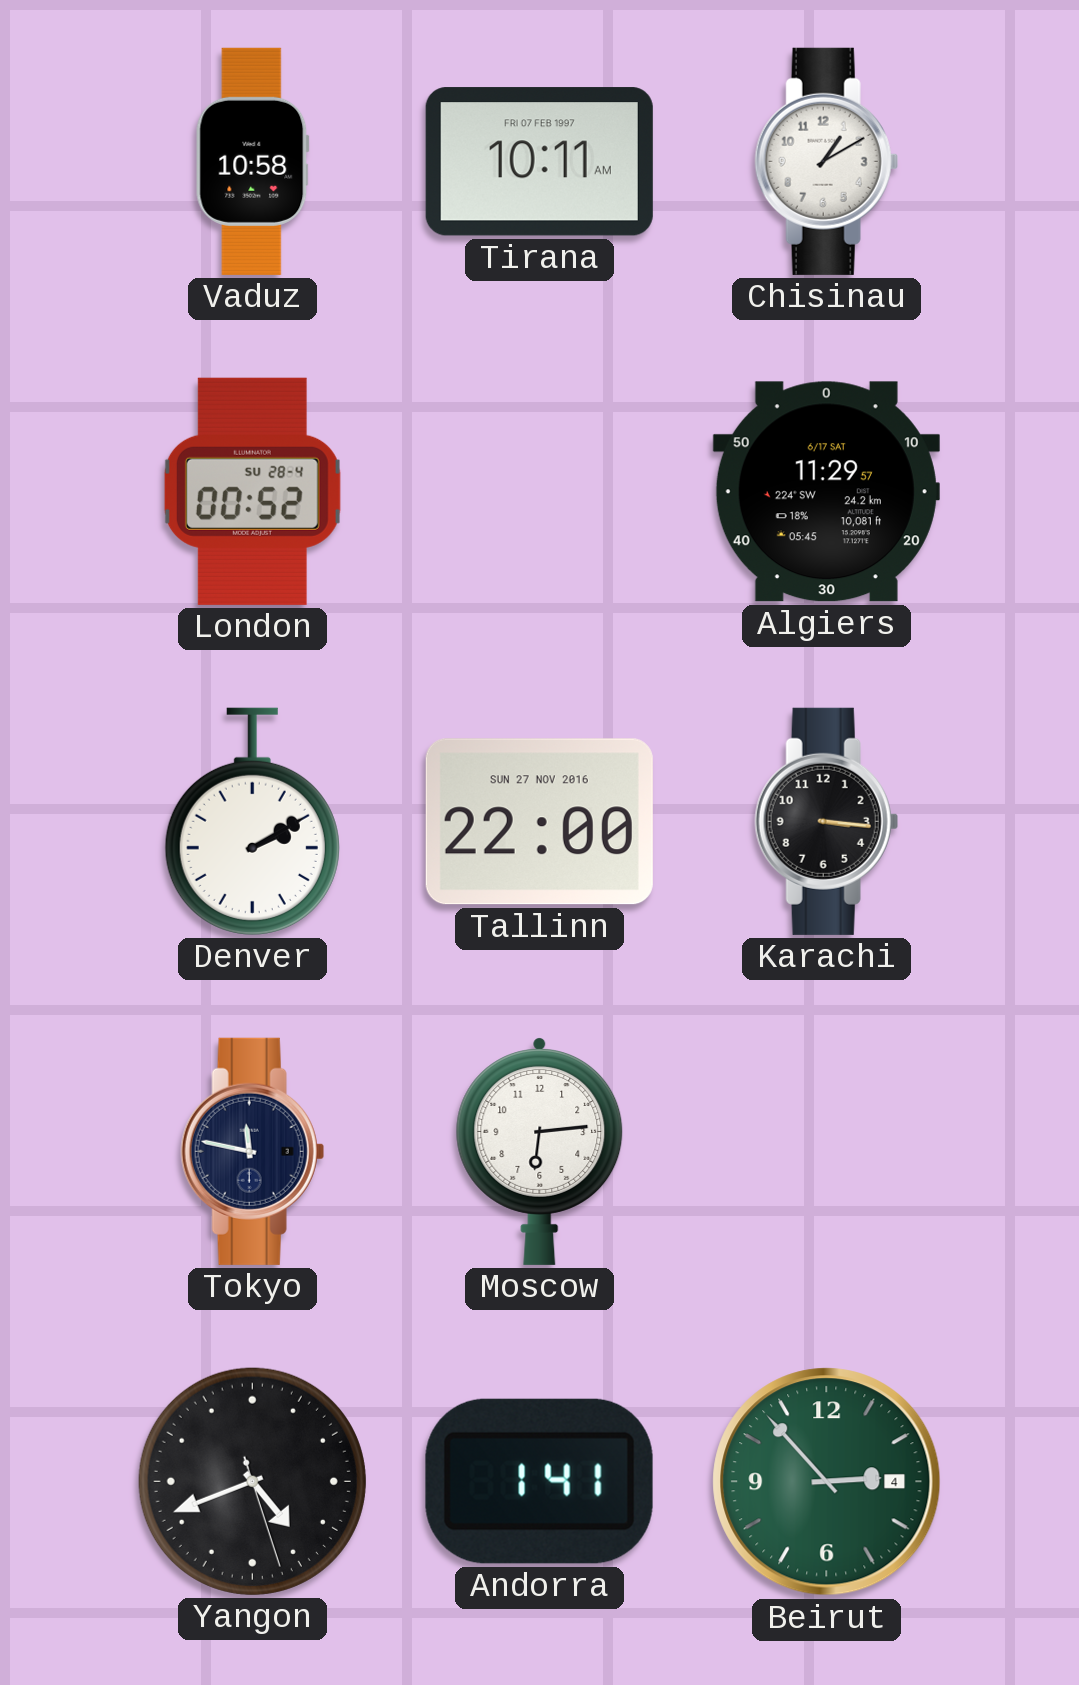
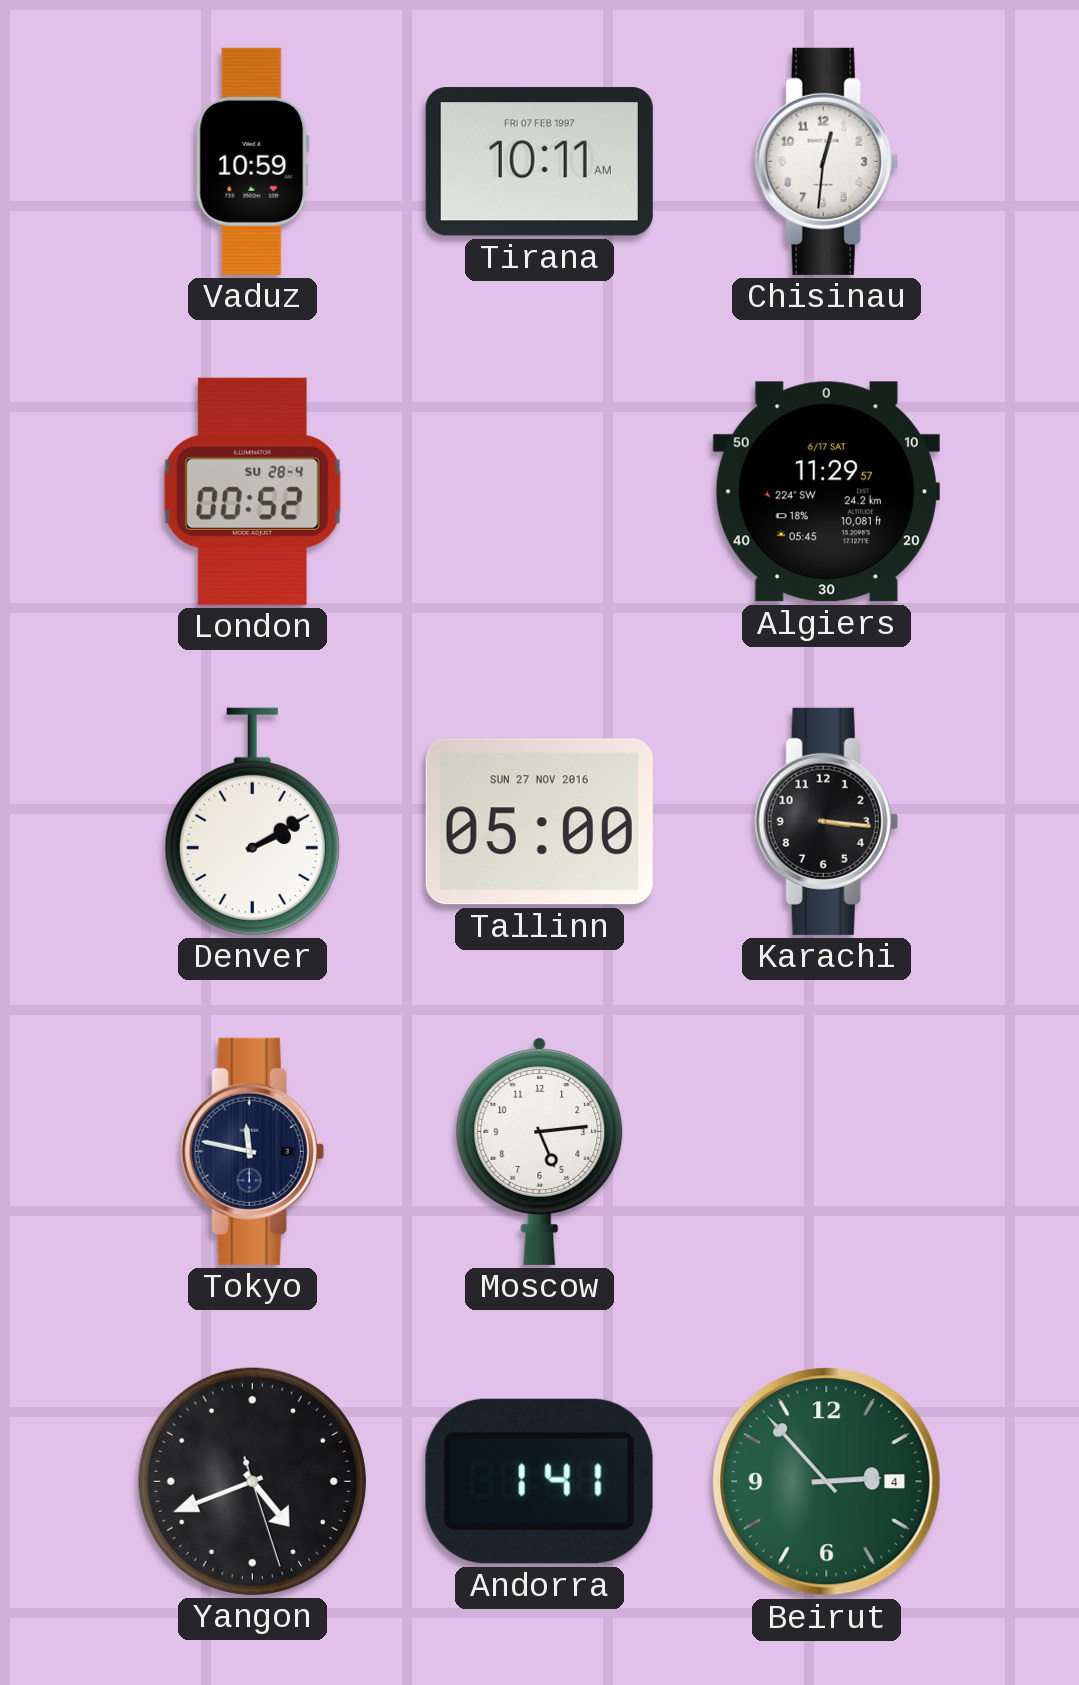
Vaduz: 10:58 -> 10:59 (252, 161)
Chisinau: 1:10 -> 12:31 (826, 161)
Tallinn: 22:00 -> 05:00 (539, 822)
Moscow: 6:14 -> 5:14 (540, 1152)
